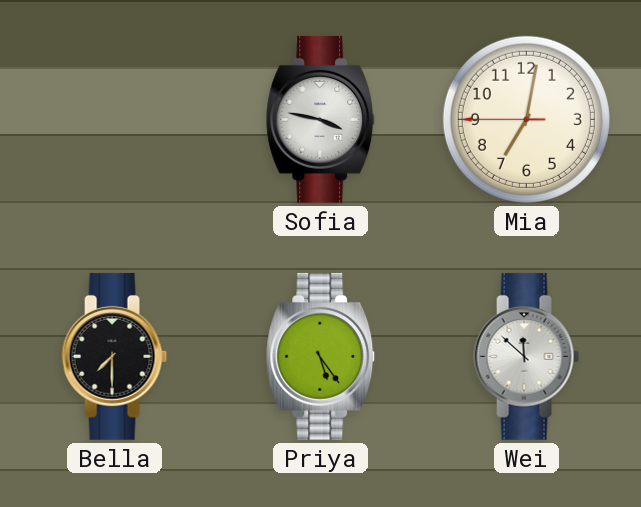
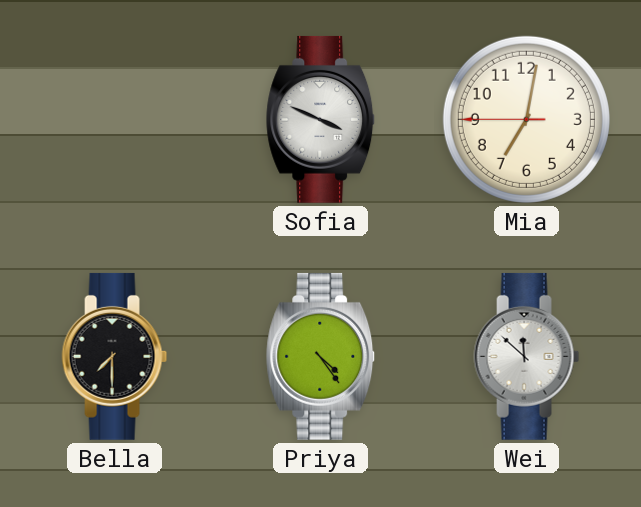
Sofia: 3:47 -> 3:49 (321, 119)
Priya: 5:24 -> 4:24 (321, 356)
